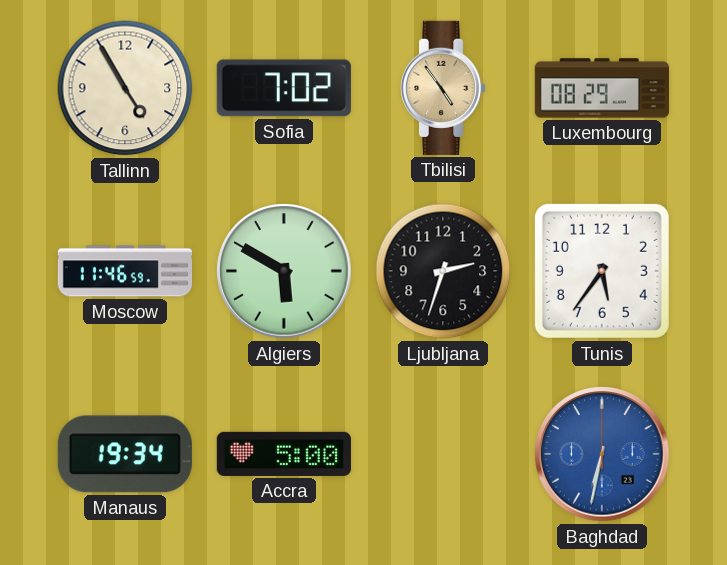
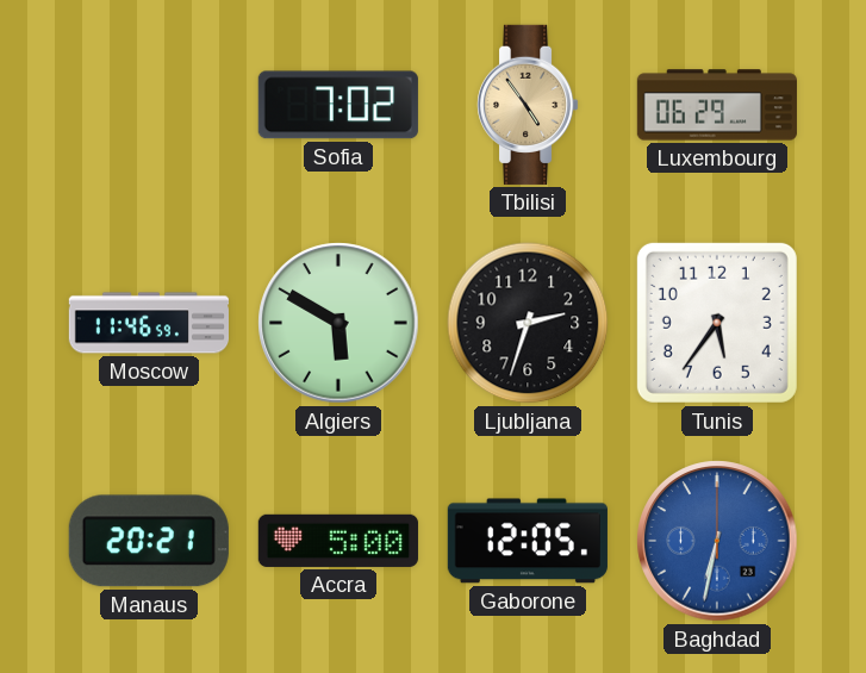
Tallinn: 4:55 -> none (125, 88)
Luxembourg: 08:29 -> 06:29 (717, 105)
Manaus: 19:34 -> 20:21 (149, 541)
Gaborone: none -> 12:05 (528, 541)
